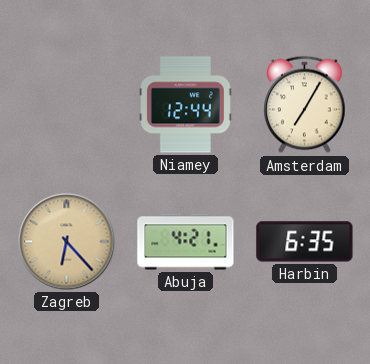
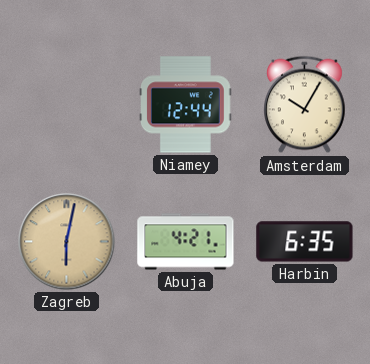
Amsterdam: 7:05 -> 10:05 (305, 105)
Zagreb: 6:23 -> 6:02 (67, 242)
